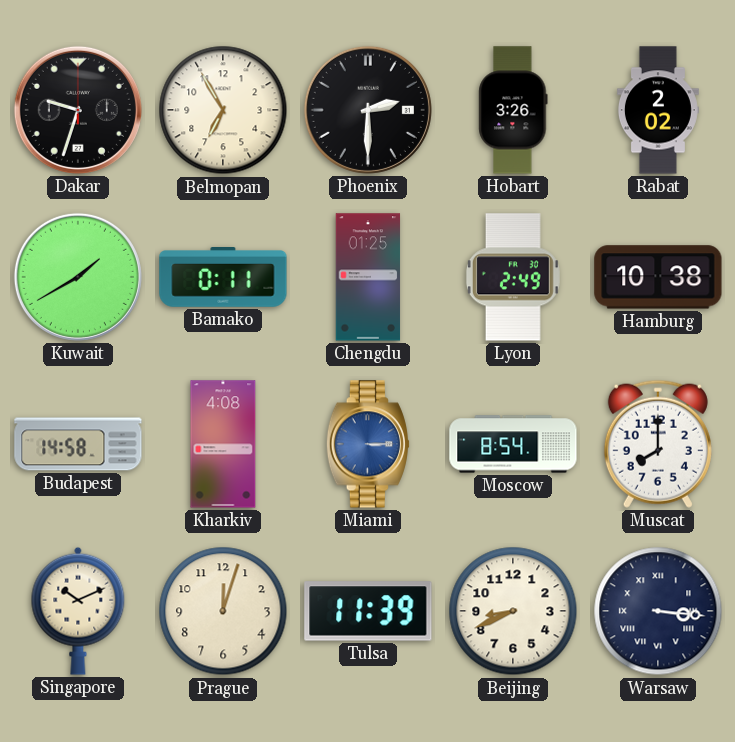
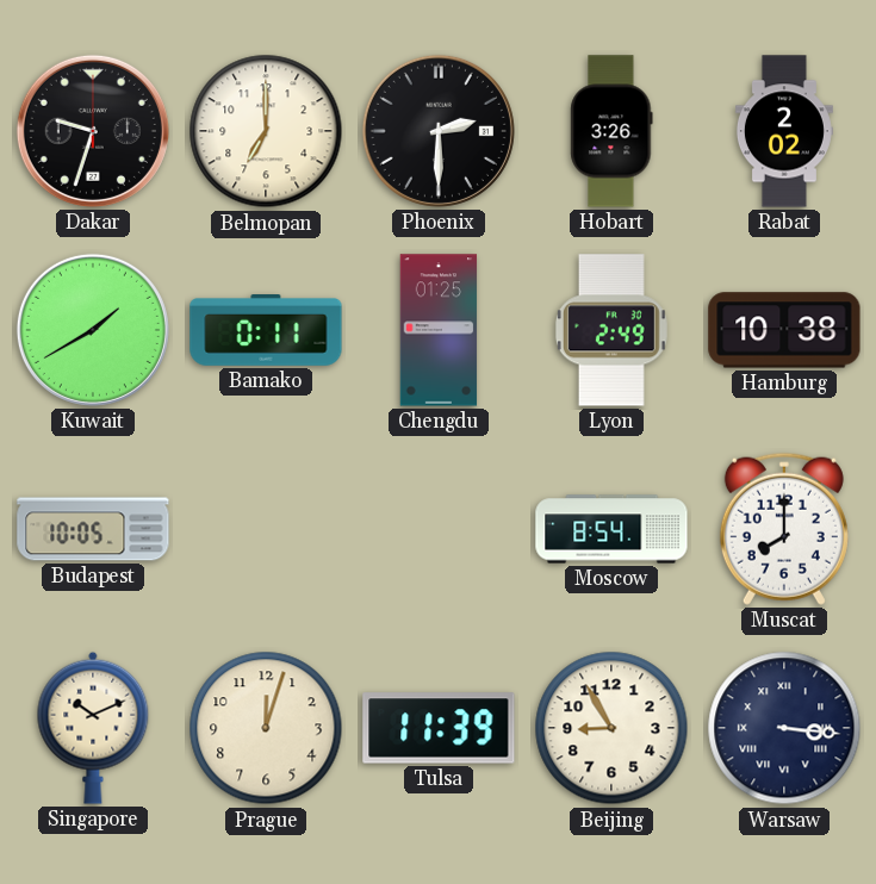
Belmopan: 6:55 -> 7:00 (266, 131)
Budapest: 14:58 -> 10:05 (93, 529)
Kharkiv: 4:08 -> none (223, 444)
Miami: 3:15 -> none (368, 444)
Beijing: 8:41 -> 8:55 (611, 728)
